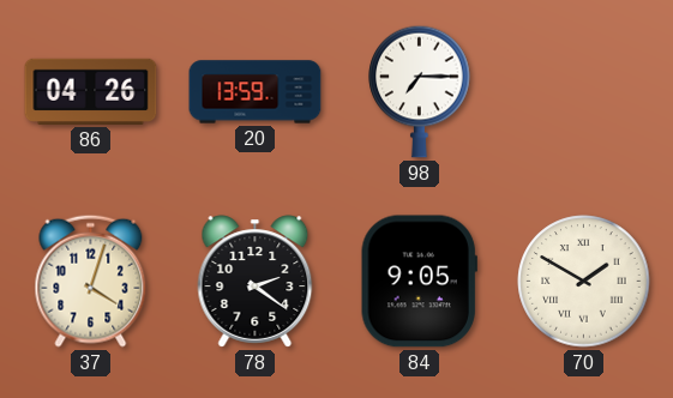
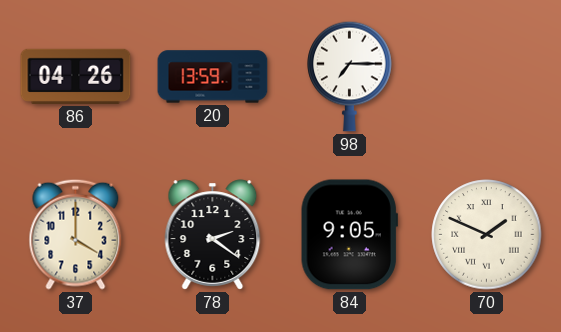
37: 4:03 -> 4:00 (76, 234)
70: 1:50 -> 1:49 (487, 235)
